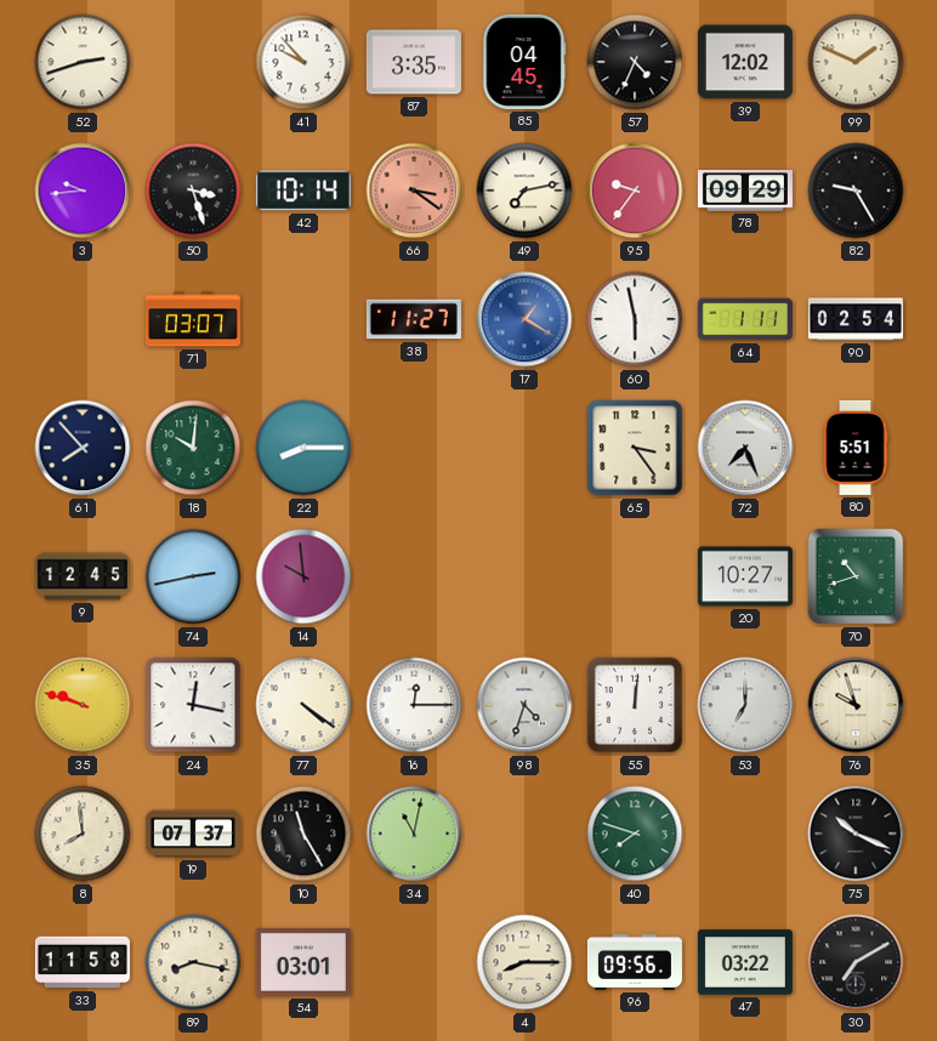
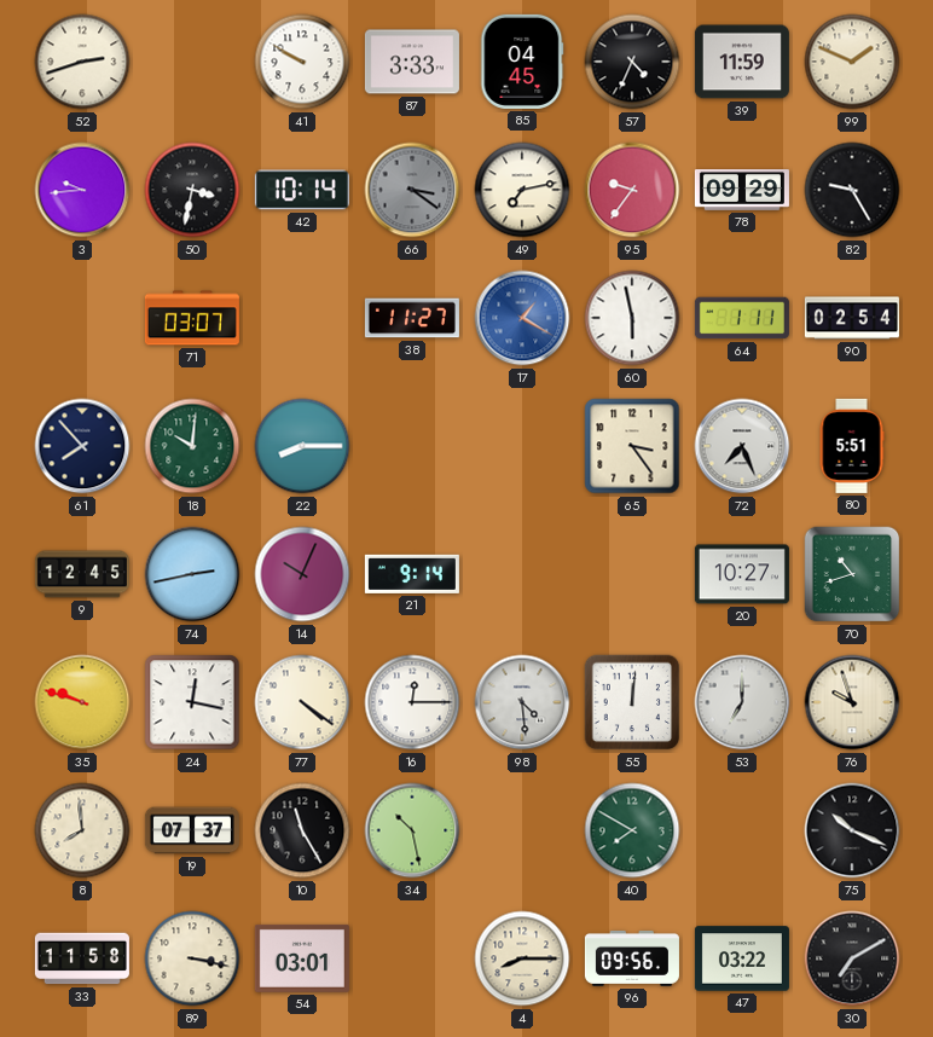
41: 9:53 -> 9:50 (302, 62)
87: 3:35 -> 3:33 (412, 62)
39: 12:02 -> 11:59 (742, 62)
50: 3:27 -> 3:32 (192, 190)
66 dial: salmon -> grey (412, 190)
14: 9:59 -> 10:04 (302, 574)
21: none -> 9:14 (412, 574)
98: 4:33 -> 4:29 (522, 702)
34: 11:02 -> 10:28 (412, 830)
40: 7:48 -> 7:50 (632, 830)
89: 8:17 -> 3:17 (192, 958)
